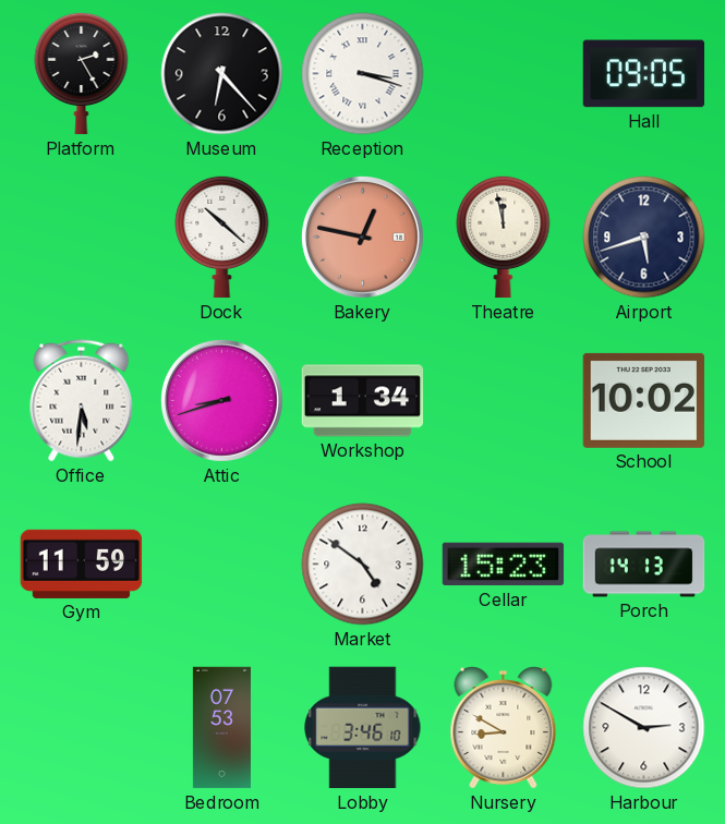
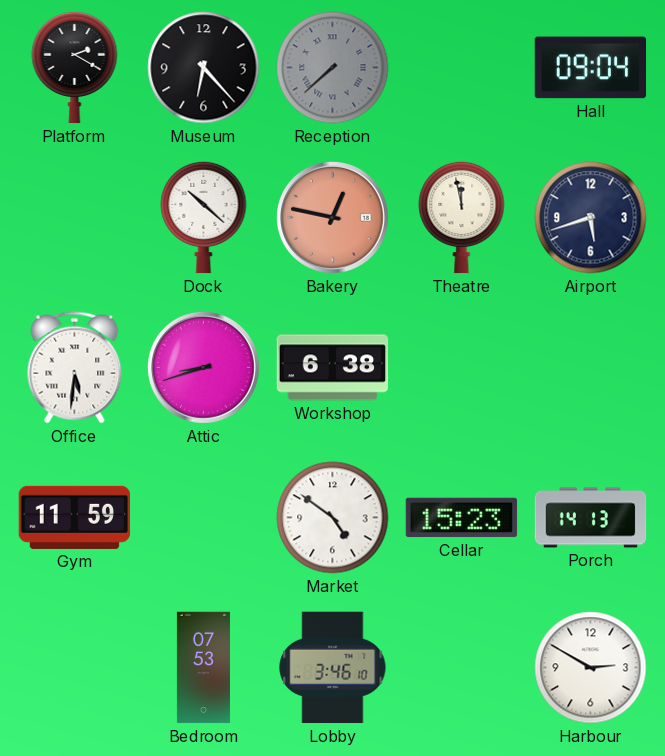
Platform: 2:25 -> 2:20 (75, 67)
Reception: 3:18 -> 7:38 (333, 68)
Reception dial: white -> grey (333, 68)
Hall: 09:05 -> 09:04 (591, 68)
Workshop: 1:34 -> 6:38 (333, 368)
School: 10:02 -> none (644, 400)
Nursery: 8:50 -> none (504, 728)
